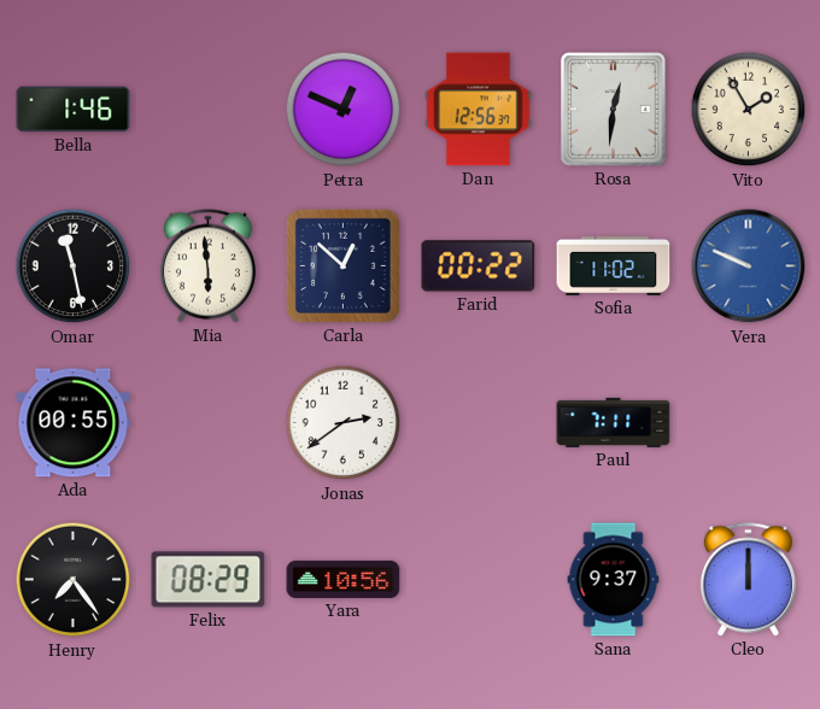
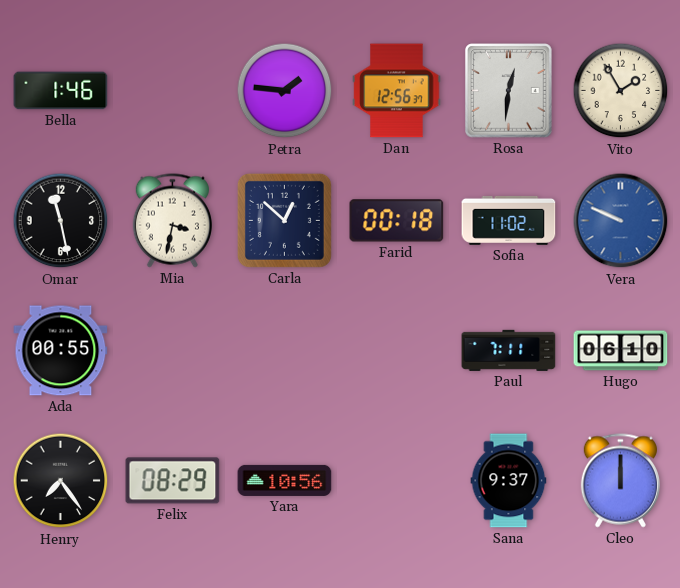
Petra: 12:49 -> 1:46 (285, 91)
Mia: 5:59 -> 3:32 (172, 221)
Farid: 00:22 -> 00:18 (397, 221)
Jonas: 2:39 -> none (344, 423)
Hugo: none -> 06:10 (621, 351)
